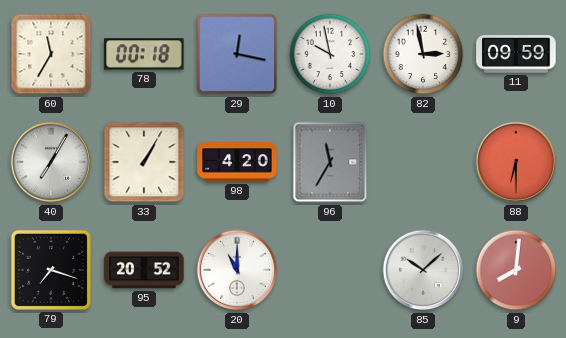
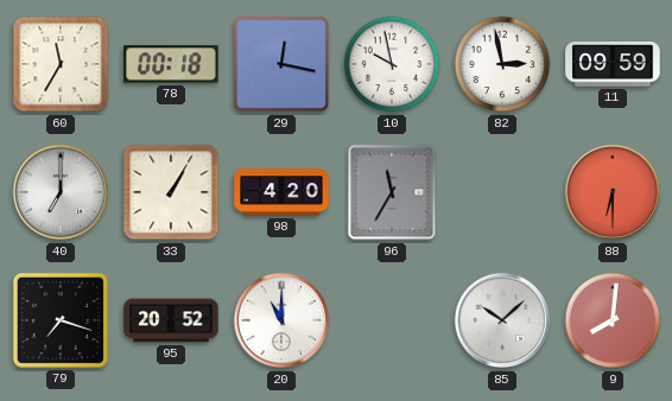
40: 7:05 -> 7:00 (61, 192)
